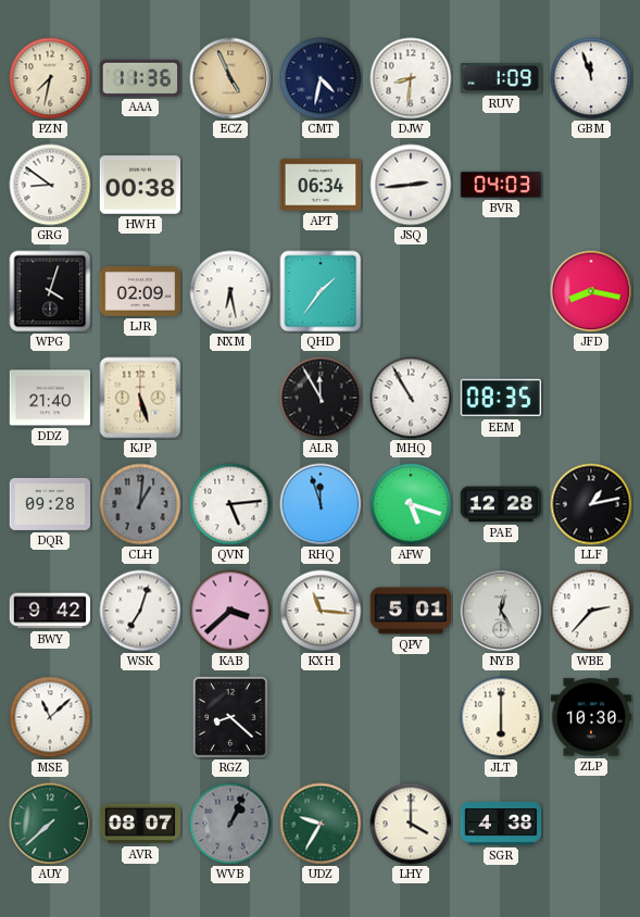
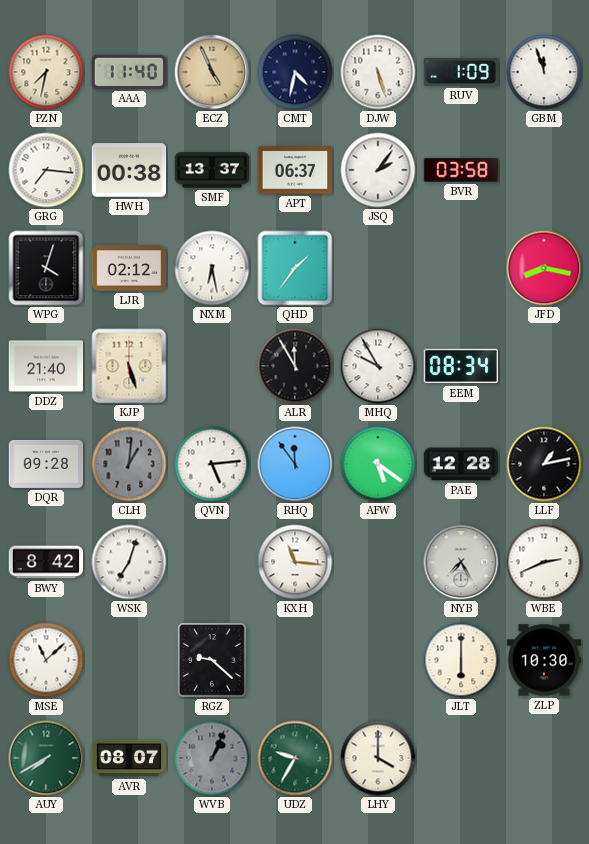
AAA: 11:36 -> 11:40 (129, 72)
DJW: 8:31 -> 5:27 (378, 72)
GRG: 8:51 -> 7:16 (46, 170)
SMF: none -> 13:37 (212, 170)
APT: 06:34 -> 06:37 (295, 170)
JSQ: 2:44 -> 2:06 (378, 170)
BVR: 04:03 -> 03:58 (461, 170)
LJR: 02:09 -> 02:12 (129, 268)
MHQ: 10:55 -> 9:55 (378, 366)
EEM: 08:35 -> 08:34 (461, 366)
RHQ: 11:57 -> 11:54 (295, 464)
AFW: 5:18 -> 5:21 (378, 464)
BWY: 9:42 -> 8:42 (46, 562)
KAB: 3:38 -> none (230, 611)
QPV: 5:01 -> none (411, 611)
NYB: 12:25 -> 7:25 (461, 562)
WBE: 2:37 -> 2:41 (544, 562)
RGZ: 8:22 -> 9:22 (212, 660)
AUY: 7:38 -> 7:40 (46, 758)
SGR: 4:38 -> none (501, 824)
